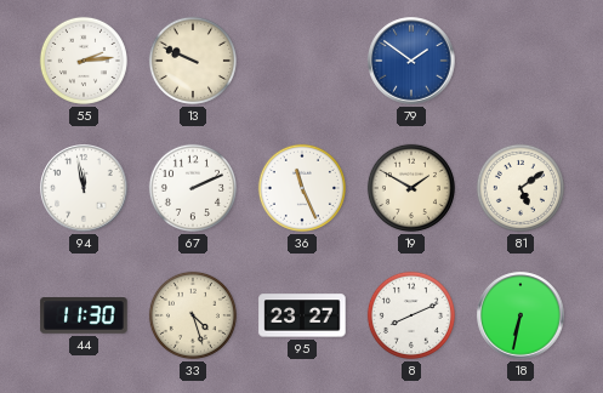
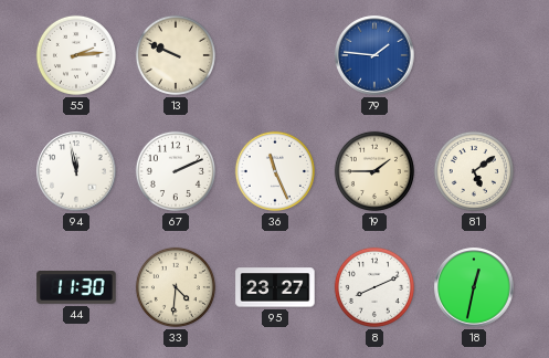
79: 1:51 -> 1:46 (374, 55)
19: 1:50 -> 1:45 (374, 171)
33: 4:27 -> 4:31 (176, 287)
18: 6:32 -> 12:32 (474, 287)
